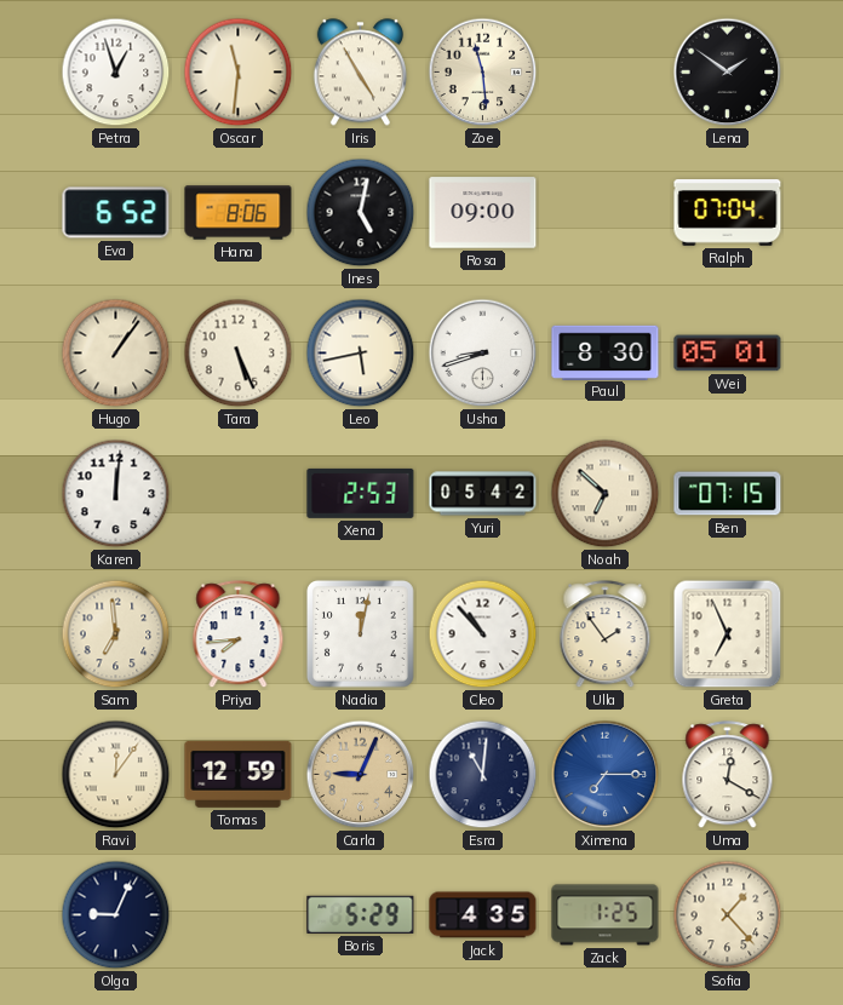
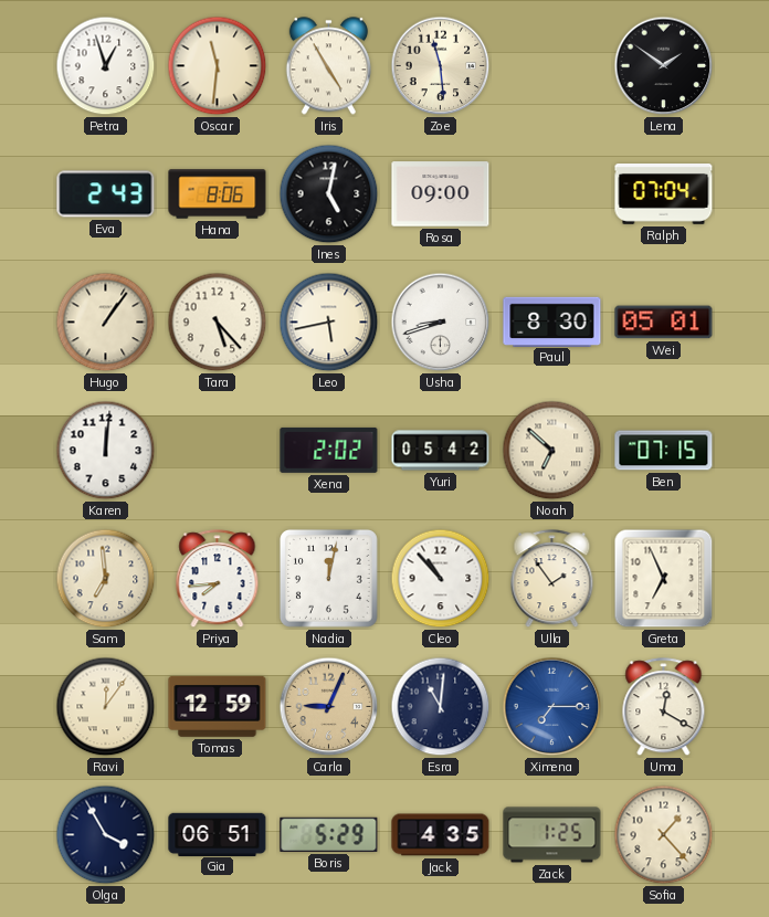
Eva: 6:52 -> 2:43 (106, 194)
Tara: 5:26 -> 5:23 (218, 323)
Xena: 2:53 -> 2:02 (329, 450)
Olga: 9:04 -> 3:55 (106, 835)
Gia: none -> 06:51 (218, 834)
